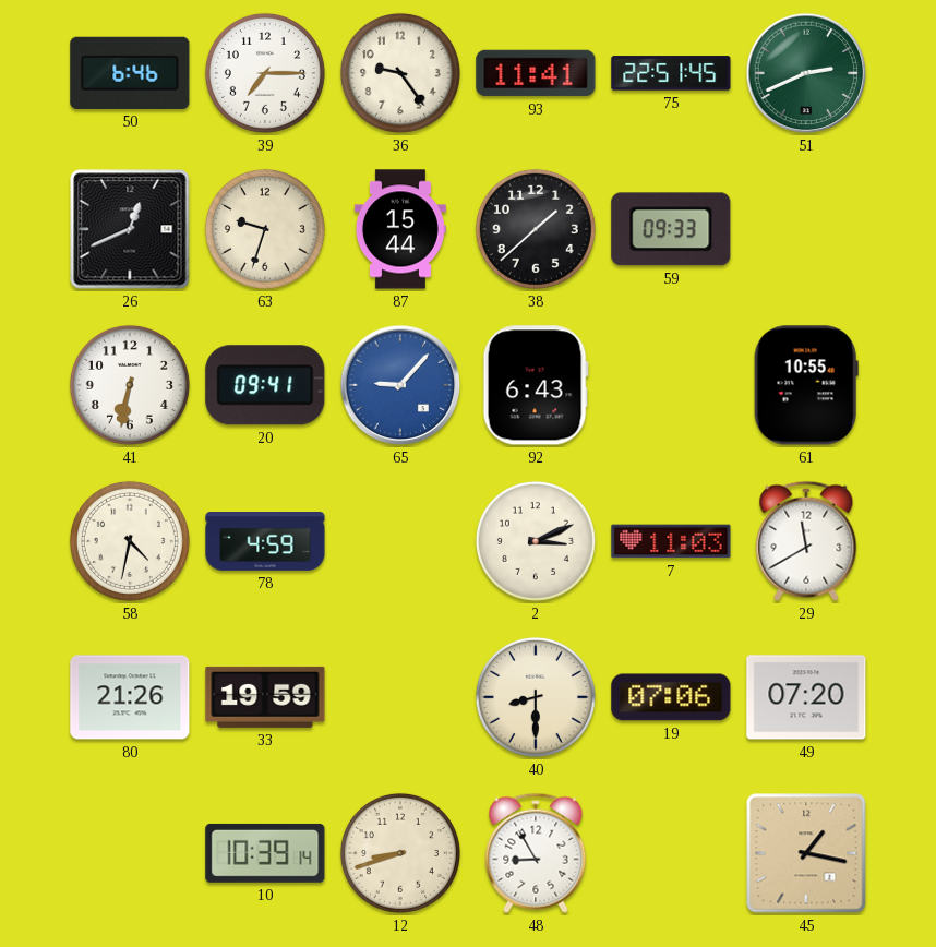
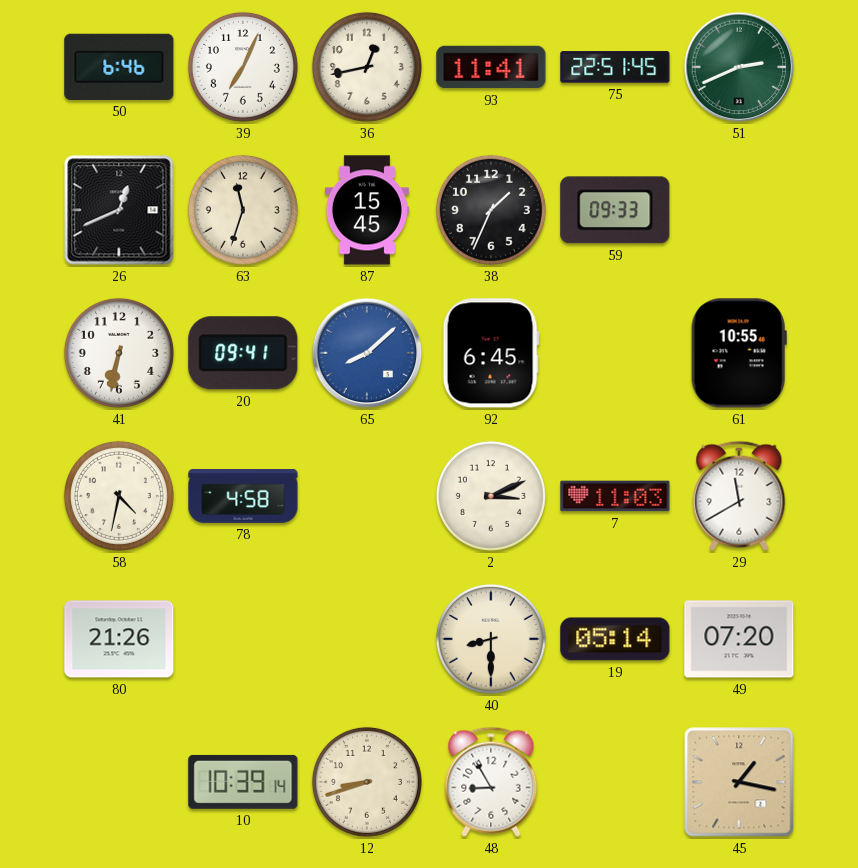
39: 7:15 -> 7:04 (243, 67)
36: 9:24 -> 12:43 (367, 67)
63: 9:33 -> 11:33 (243, 210)
87: 15:44 -> 15:45 (367, 210)
38: 1:38 -> 1:34 (491, 210)
65: 9:07 -> 8:08 (367, 353)
92: 6:43 -> 6:45 (491, 353)
78: 4:59 -> 4:58 (243, 497)
33: 19:59 -> none (265, 697)
19: 07:06 -> 05:14 (615, 639)
